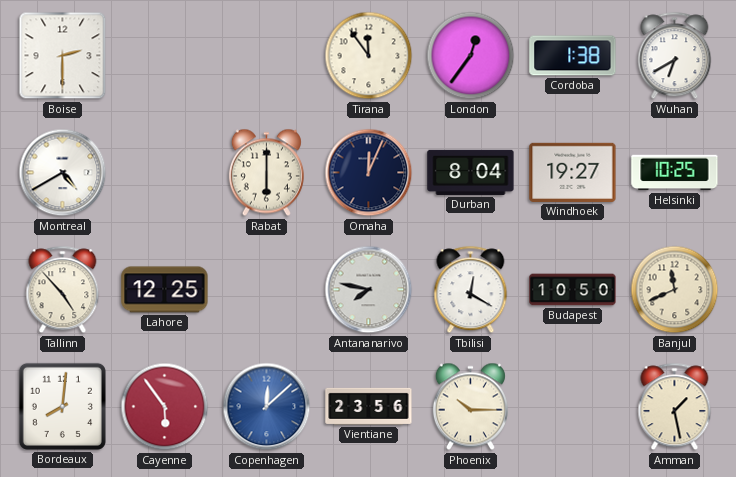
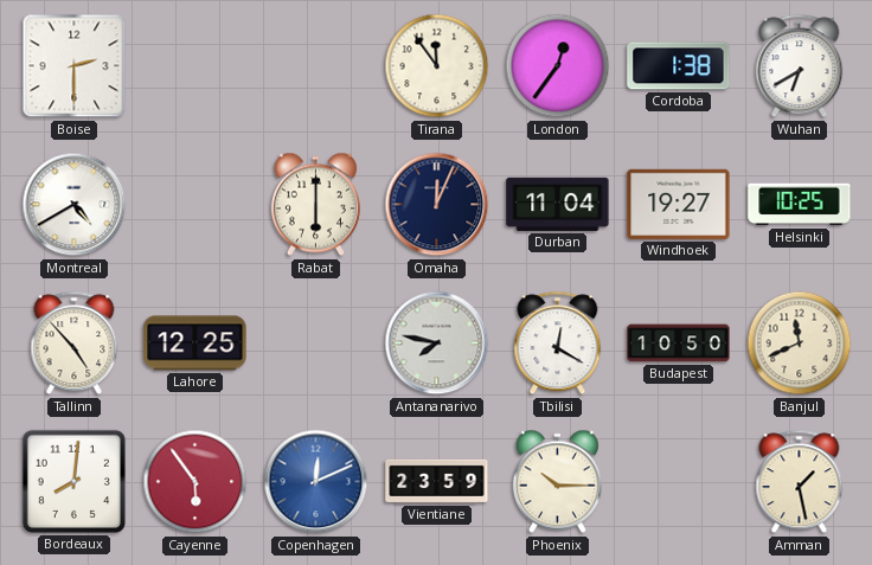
Durban: 8:04 -> 11:04 (558, 204)
Copenhagen: 12:08 -> 12:11 (316, 482)
Vientiane: 23:56 -> 23:59 (437, 481)
